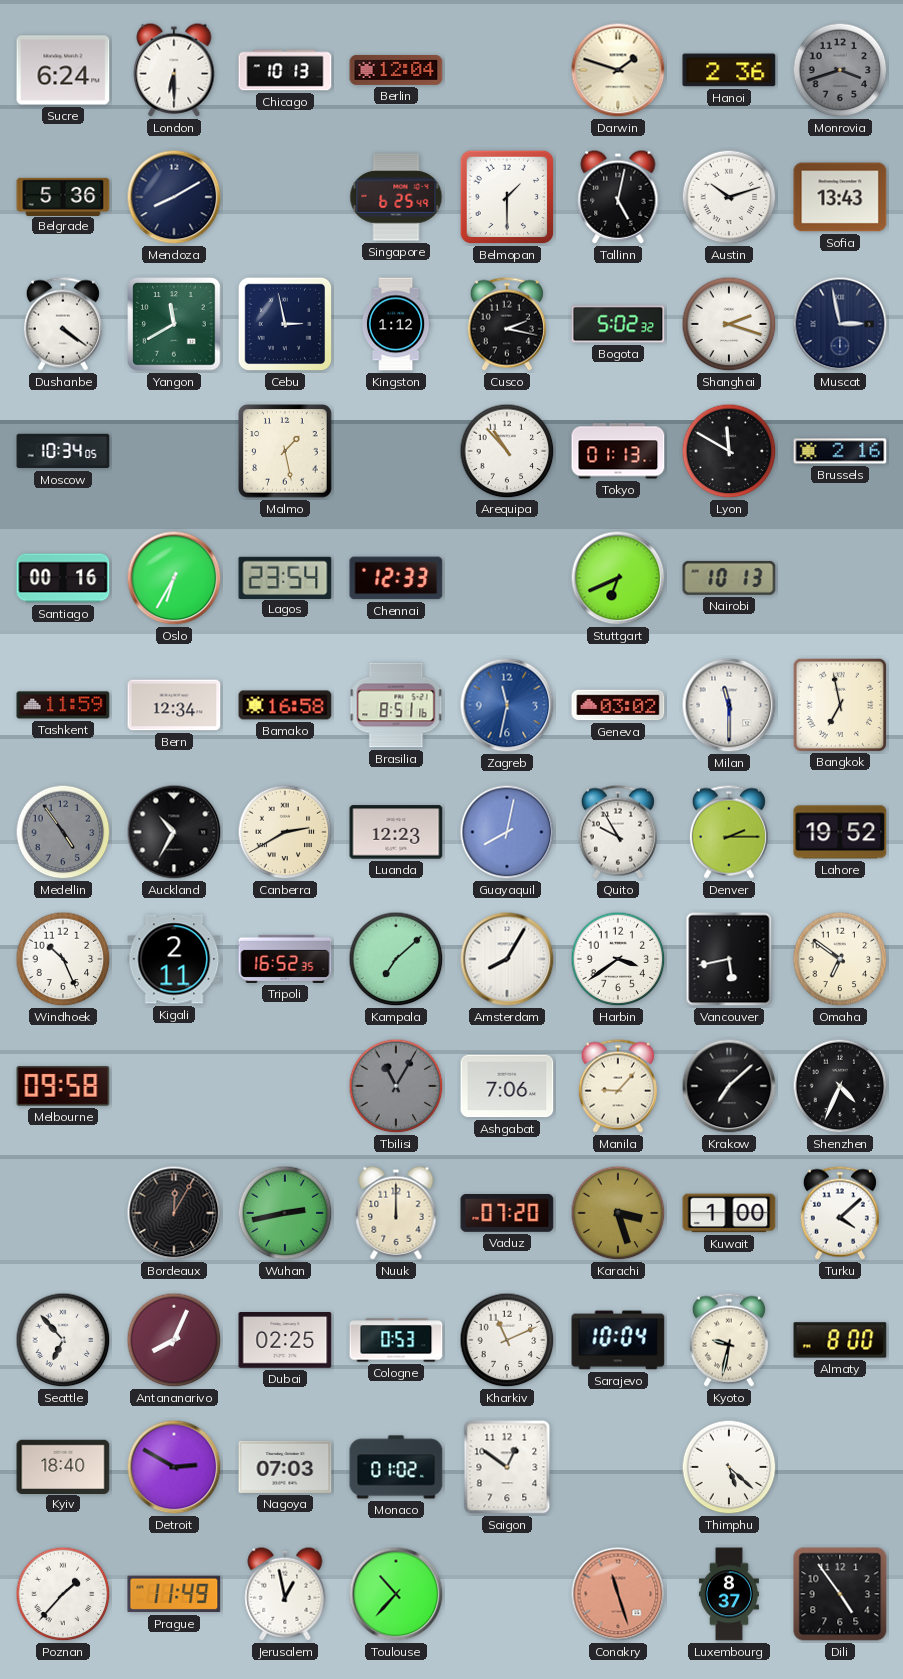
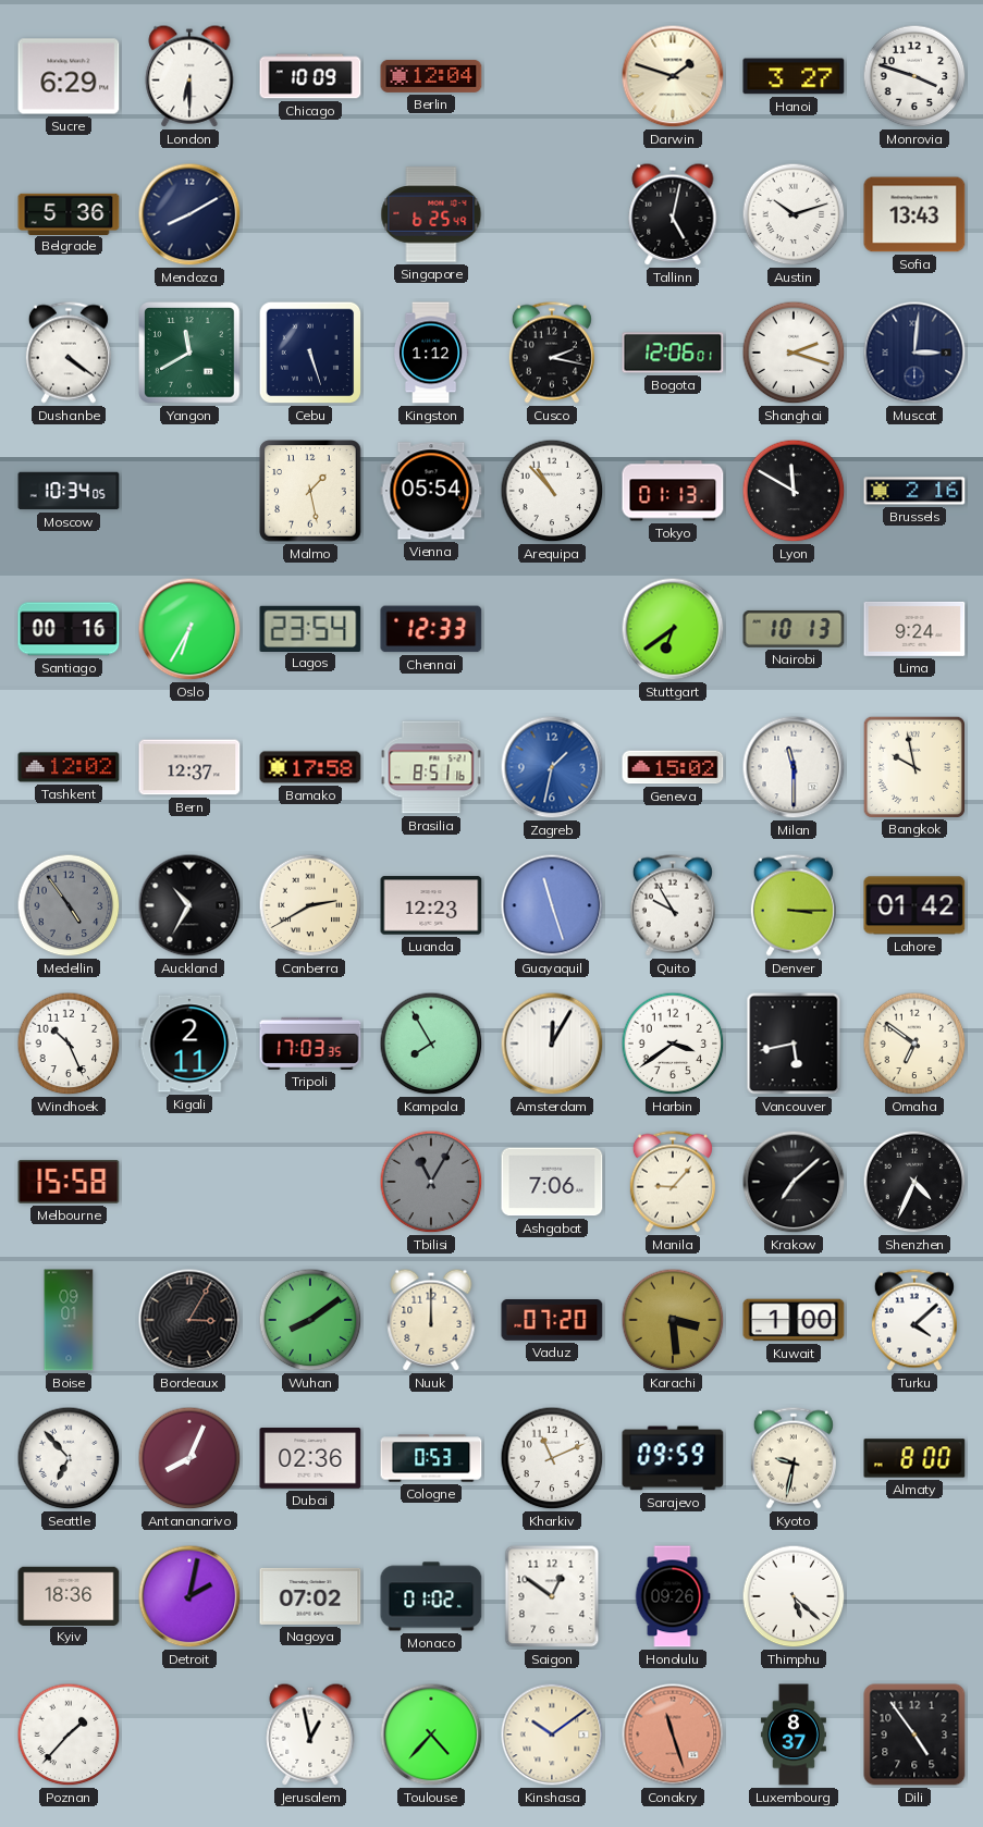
Sucre: 6:24 -> 6:29 (69, 76)
Chicago: 10:13 -> 10:09 (310, 76)
Hanoi: 2:36 -> 3:27 (794, 76)
Monrovia: 3:42 -> 3:48 (914, 76)
Monrovia dial: grey -> white (914, 76)
Belmopan: 1:30 -> none (507, 197)
Cebu: 2:58 -> 5:27 (310, 353)
Bogota: 5:02 -> 12:06 (673, 353)
Muscat: 2:58 -> 3:01 (914, 353)
Vienna: none -> 05:54 (431, 491)
Stuttgart: 6:41 -> 6:39 (673, 629)
Lima: none -> 9:24 (914, 629)
Tashkent: 11:59 -> 12:02 (69, 767)
Bern: 12:34 -> 12:37 (189, 767)
Bamako: 16:58 -> 17:58 (310, 767)
Zagreb: 11:32 -> 1:32 (552, 767)
Geneva: 03:02 -> 15:02 (673, 767)
Bangkok: 6:58 -> 9:58 (913, 766)
Guayaquil: 8:02 -> 11:27 (552, 905)
Denver: 2:15 -> 3:15 (794, 905)
Lahore: 19:52 -> 01:42 (914, 905)
Tripoli: 16:52 -> 17:03 (310, 1044)
Kampala: 7:08 -> 7:55 (431, 1044)
Amsterdam: 8:05 -> 12:05 (552, 1044)
Melbourne: 09:58 -> 15:58 (69, 1183)
Boise: none -> 09:01 (69, 1320)
Bordeaux: 12:05 -> 3:05 (189, 1320)
Wuhan: 2:43 -> 8:09 (310, 1320)
Karachi: 3:27 -> 3:29 (673, 1320)
Dubai: 02:25 -> 02:36 (310, 1459)
Sarajevo: 10:04 -> 09:59 (673, 1458)
Kyiv: 18:40 -> 18:36 (69, 1595)
Detroit: 2:50 -> 2:02 (189, 1596)
Nagoya: 07:03 -> 07:02 (310, 1596)
Honolulu: none -> 09:26 (673, 1596)
Prague: 11:49 -> none (174, 1594)
Toulouse: 10:37 -> 4:37 (431, 1735)
Kinshasa: none -> 10:09 (552, 1735)
